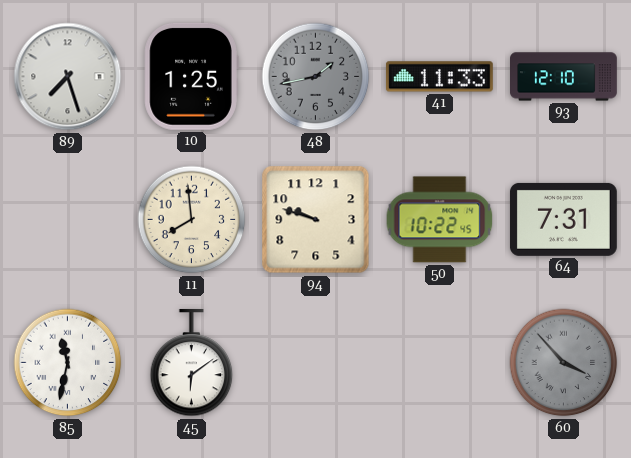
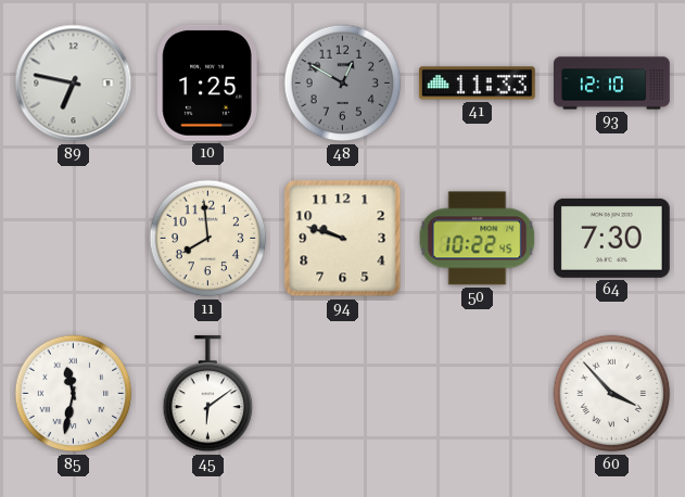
89: 7:27 -> 6:47 (74, 84)
48: 1:43 -> 12:50 (343, 84)
64: 7:31 -> 7:30 (611, 238)
60 dial: grey -> white (612, 394)
